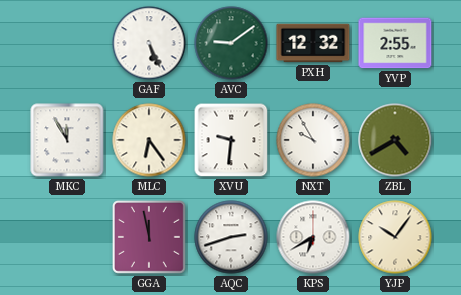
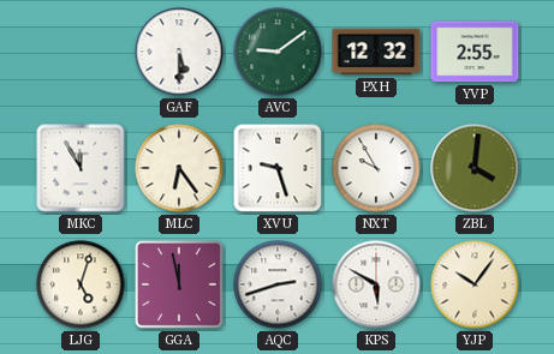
GAF: 5:26 -> 5:30 (179, 52)
XVU: 9:31 -> 9:27 (278, 168)
ZBL: 4:40 -> 4:01 (475, 168)
LJG: none -> 5:03 (81, 284)
KPS: 6:40 -> 5:50 (376, 284)
